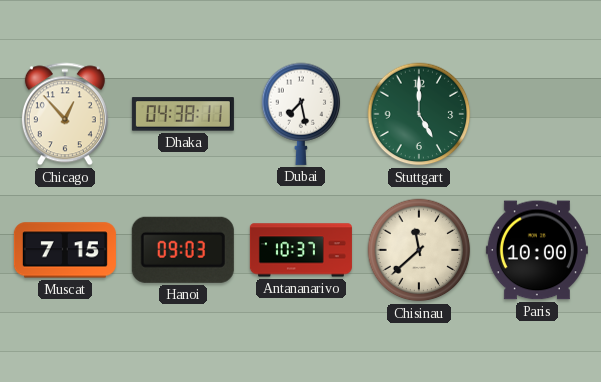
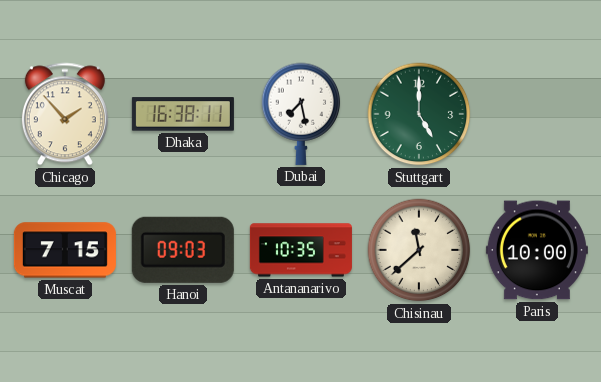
Chicago: 12:53 -> 1:53 (65, 114)
Dhaka: 04:38 -> 16:38 (183, 114)
Antananarivo: 10:37 -> 10:35 (301, 250)
